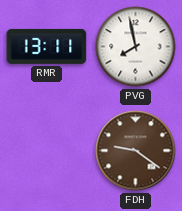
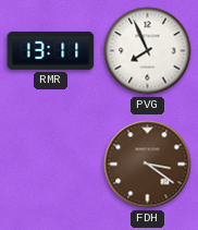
PVG: 7:58 -> 7:56 (148, 51)
FDH: 9:21 -> 3:21 (148, 165)
